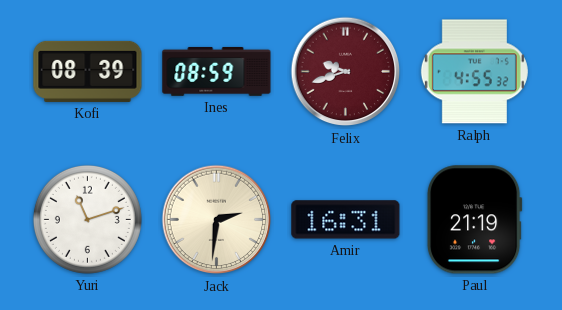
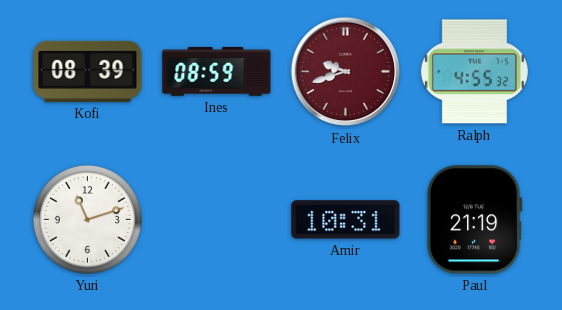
Jack: 2:31 -> none (217, 220)
Amir: 16:31 -> 10:31 (346, 220)
